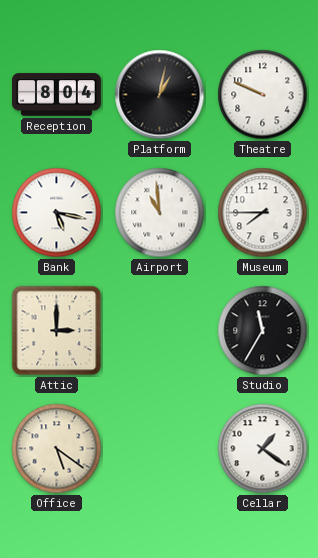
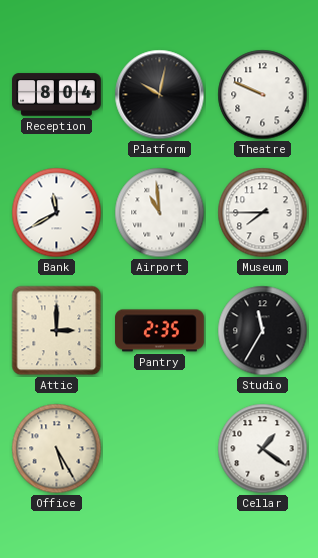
Platform: 1:02 -> 10:02 (160, 95)
Bank: 5:17 -> 11:40 (57, 213)
Pantry: none -> 2:35 (160, 331)
Office: 5:21 -> 5:25 (57, 449)
